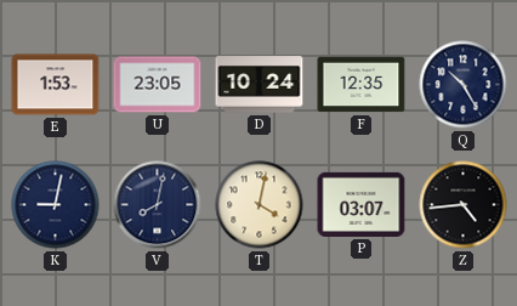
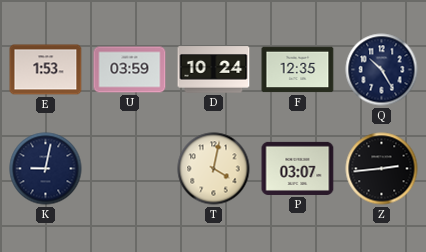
U: 23:05 -> 03:59 (130, 70)
V: 8:02 -> none (158, 205)
Z: 4:44 -> 2:44 (382, 169)
